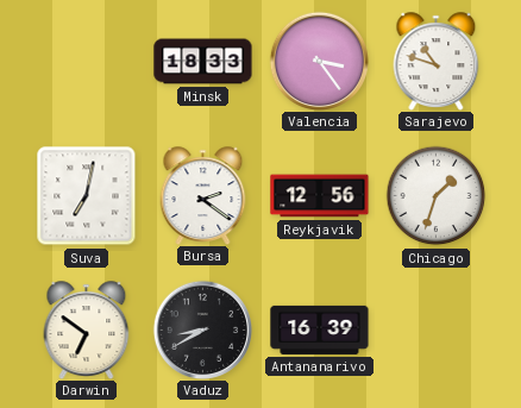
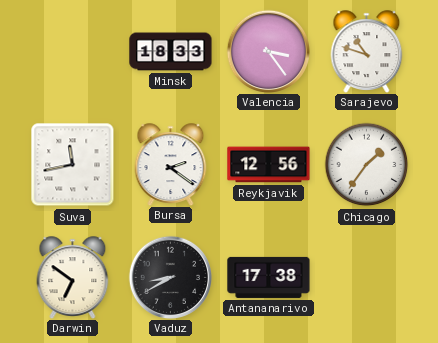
Suva: 7:02 -> 11:43 (73, 165)
Chicago: 1:33 -> 1:36 (367, 165)
Antananarivo: 16:39 -> 17:38 (269, 277)
